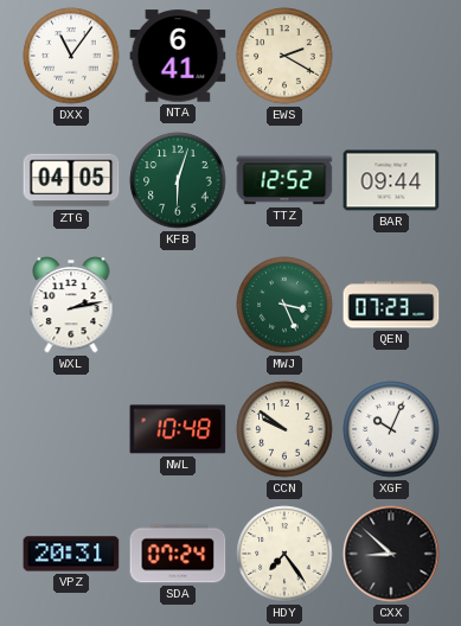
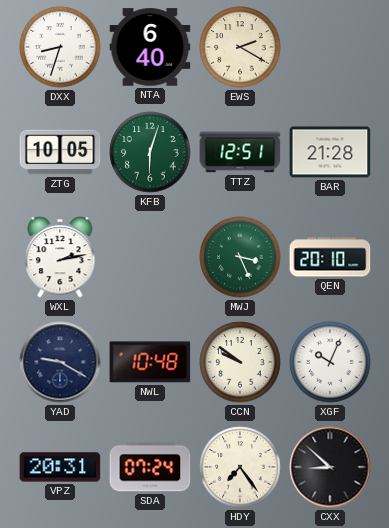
DXX: 11:06 -> 8:33 (60, 47)
NTA: 6:41 -> 6:40 (150, 47)
ZTG: 04:05 -> 10:05 (60, 152)
TTZ: 12:52 -> 12:51 (240, 152)
BAR: 09:44 -> 21:28 (330, 152)
QEN: 07:23 -> 20:10 (330, 257)
YAD: none -> 9:20 (60, 362)
